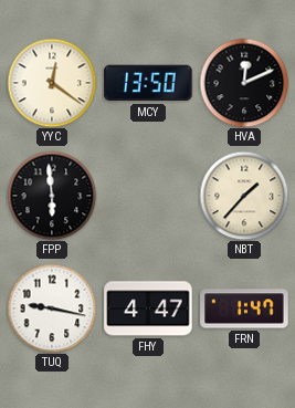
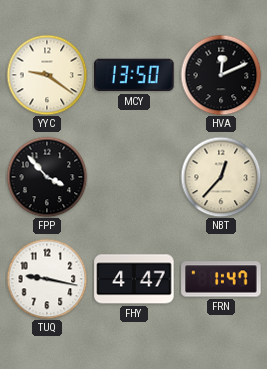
YYC: 12:21 -> 9:21 (47, 75)
FPP: 5:59 -> 3:53 (47, 177)
NBT: 1:37 -> 12:37 (221, 177)
